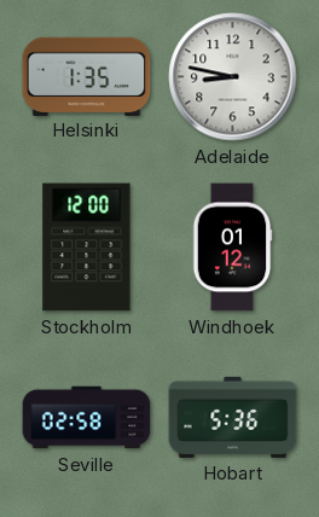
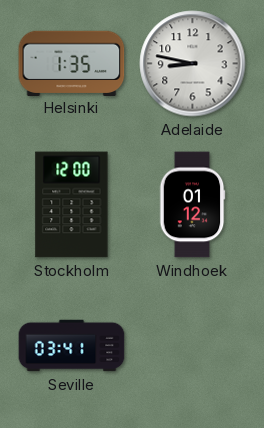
Seville: 02:58 -> 03:41 (72, 346)
Hobart: 5:36 -> none (233, 417)
